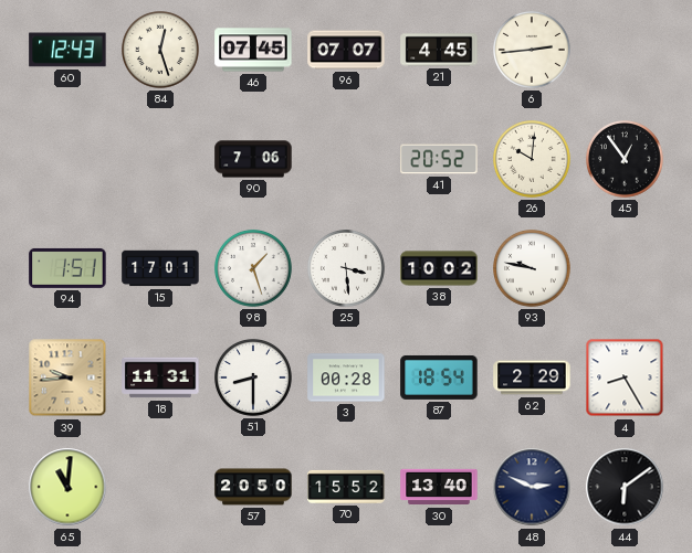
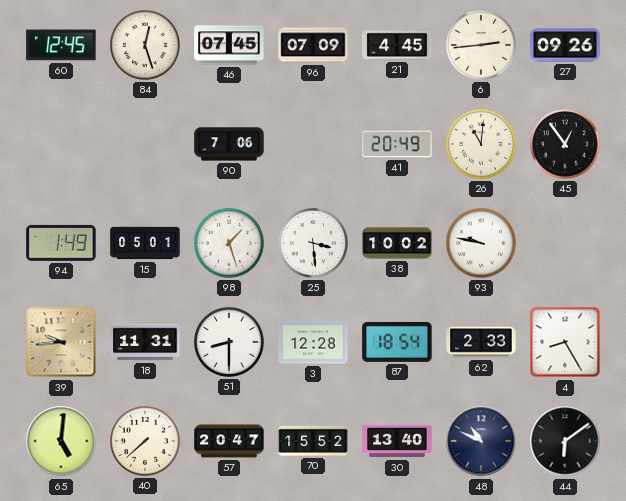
60: 12:43 -> 12:45 (61, 45)
96: 07:07 -> 07:09 (313, 45)
27: none -> 09:26 (565, 45)
41: 20:52 -> 20:49 (397, 144)
26: 10:01 -> 11:01 (482, 145)
94: 1:51 -> 1:49 (61, 243)
15: 17:01 -> 05:01 (145, 243)
3: 00:28 -> 12:28 (313, 342)
62: 2:29 -> 2:33 (481, 342)
65: 11:01 -> 5:01 (61, 441)
40: none -> 7:38 (146, 442)
57: 20:50 -> 20:47 (229, 441)
48: 2:49 -> 10:49 (481, 441)
